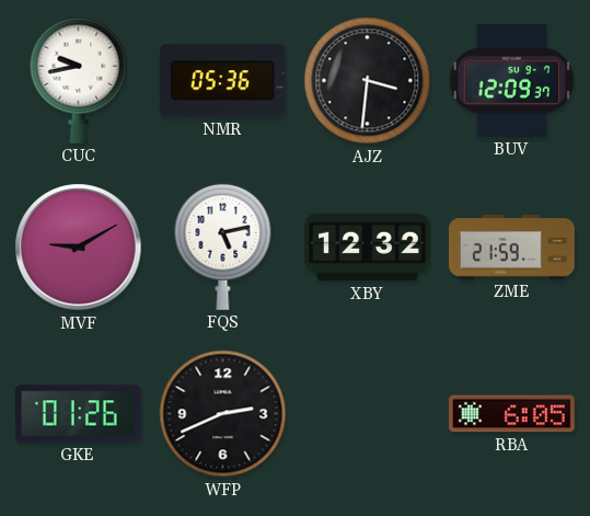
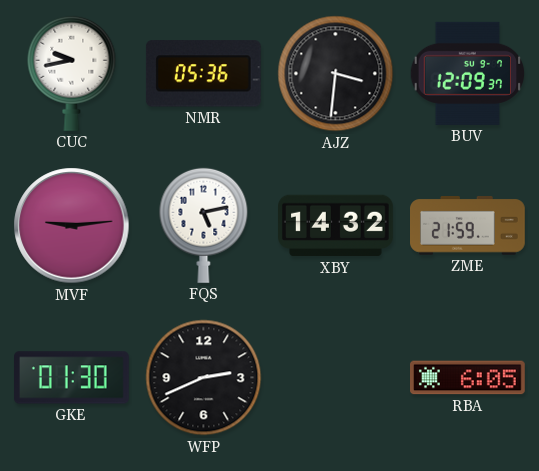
MVF: 9:10 -> 9:14 (72, 226)
XBY: 12:32 -> 14:32 (336, 226)
GKE: 01:26 -> 01:30 (72, 378)
